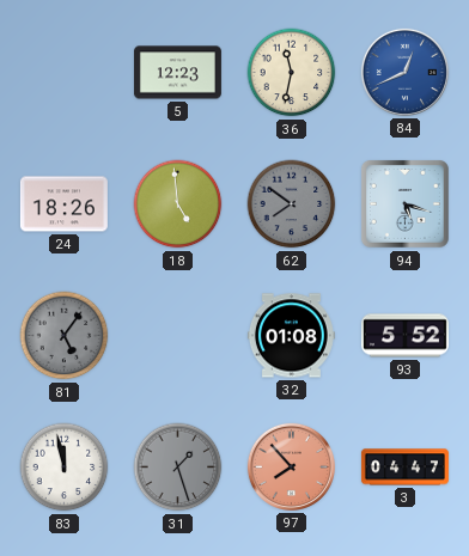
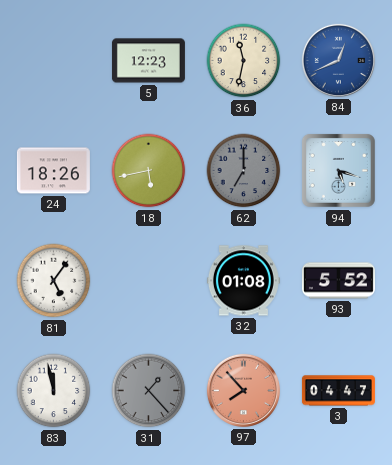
18: 4:59 -> 5:43 (149, 171)
62: 7:51 -> 7:00 (244, 171)
81 dial: grey -> white (54, 281)
31: 1:27 -> 1:23 (149, 391)
